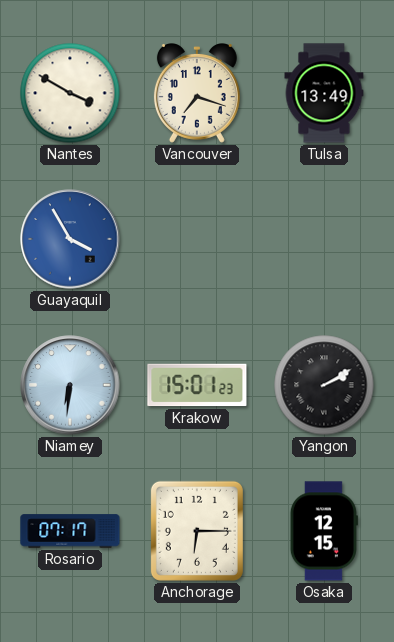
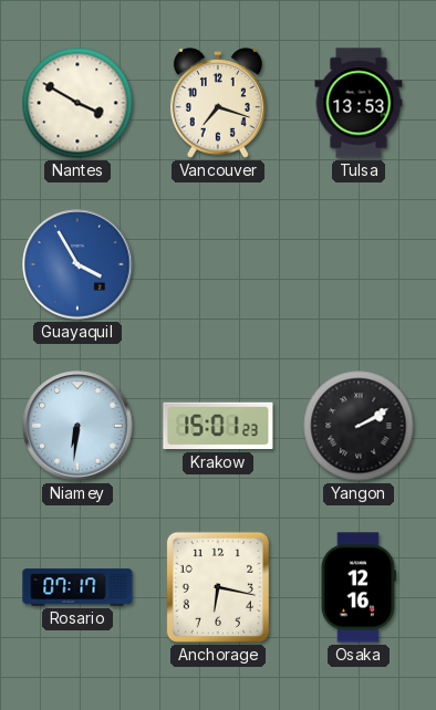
Tulsa: 13:49 -> 13:53 (359, 103)
Anchorage: 6:15 -> 6:17 (218, 587)
Osaka: 12:15 -> 12:16 (359, 587)
